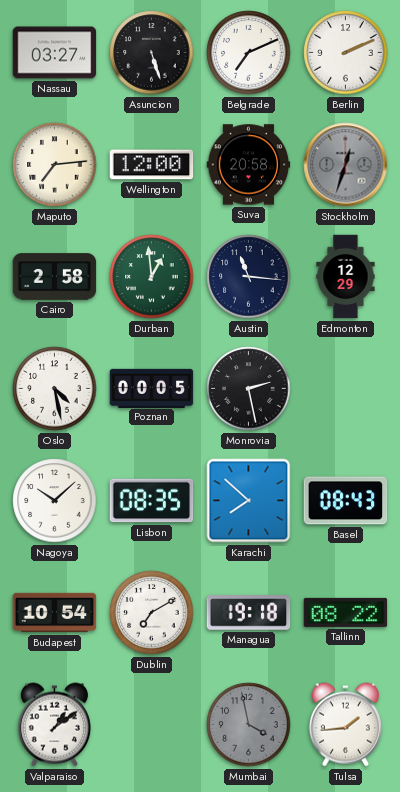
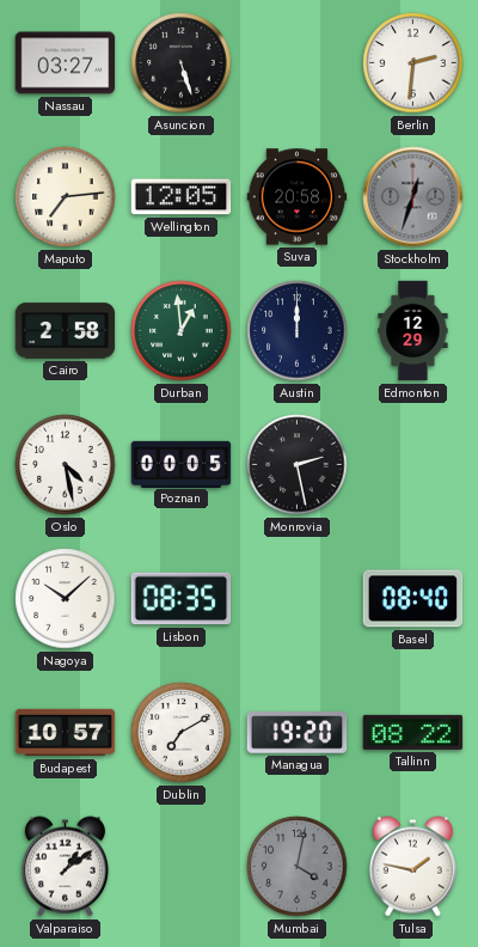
Belgrade: 7:11 -> none (249, 53)
Berlin: 2:11 -> 2:31 (413, 63)
Wellington: 12:00 -> 12:05 (182, 197)
Austin: 11:16 -> 12:00 (298, 331)
Karachi: 7:52 -> none (249, 501)
Basel: 08:43 -> 08:40 (413, 599)
Budapest: 10:54 -> 10:57 (66, 733)
Managua: 19:18 -> 19:20 (298, 733)
Mumbai: 3:58 -> 4:02 (298, 867)
Tulsa: 1:44 -> 1:47 (412, 867)
